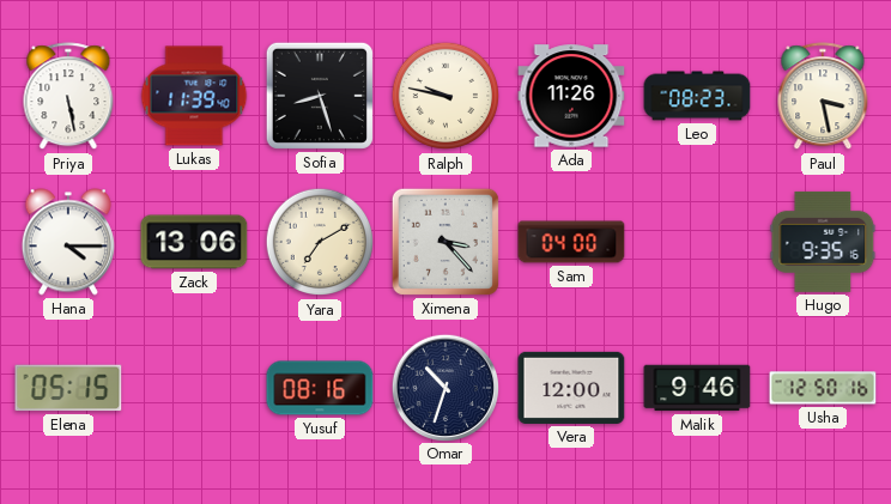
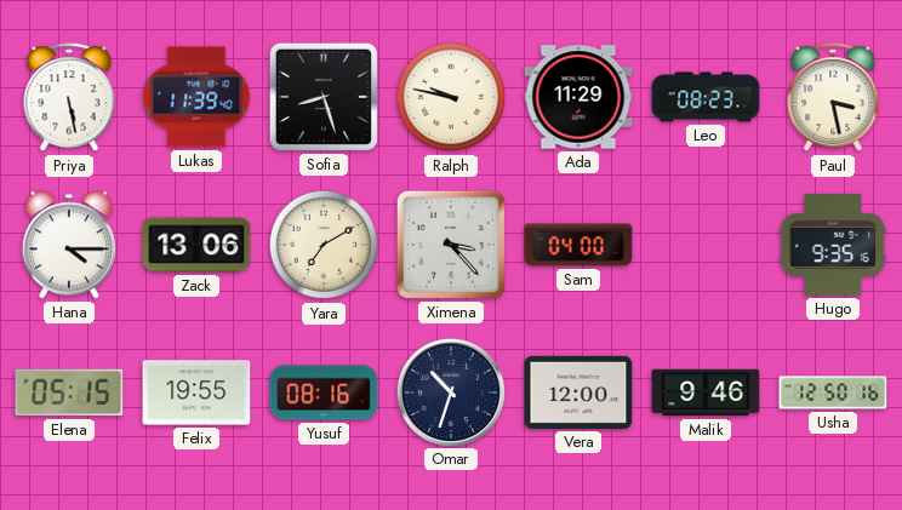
Ada: 11:26 -> 11:29 (578, 97)
Felix: none -> 19:55 (196, 392)
